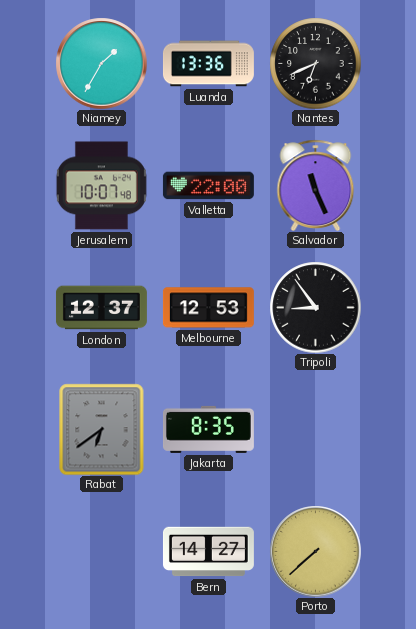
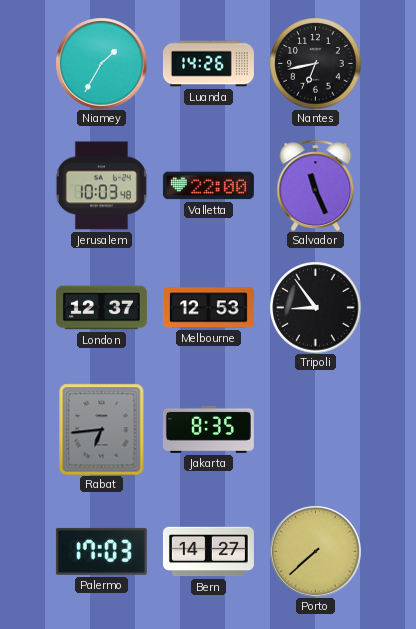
Luanda: 13:36 -> 14:26 (208, 64)
Nantes: 6:41 -> 6:43 (315, 63)
Jerusalem: 10:07 -> 10:03 (101, 186)
Rabat: 6:39 -> 6:44 (102, 429)
Palermo: none -> 17:03 (101, 551)
